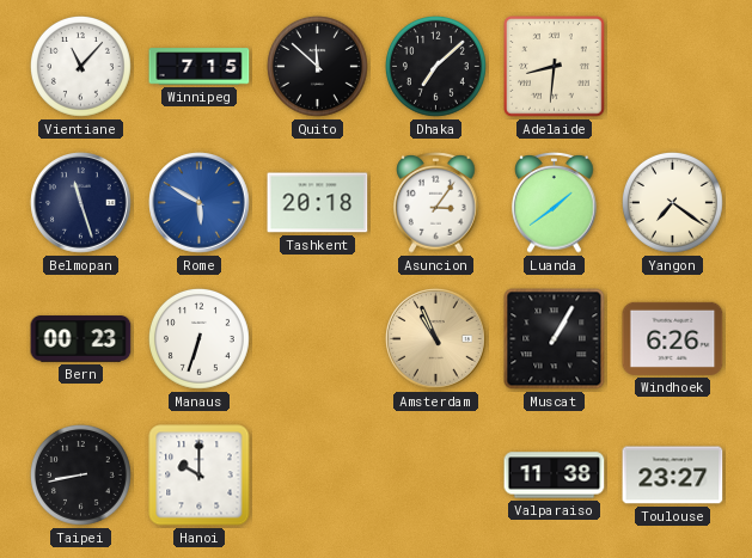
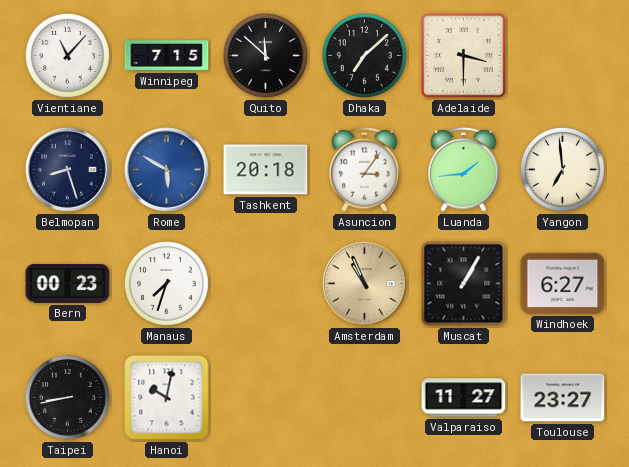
Adelaide: 8:31 -> 3:30 (464, 56)
Belmopan: 11:27 -> 8:27 (68, 170)
Luanda: 1:39 -> 1:44 (464, 170)
Yangon: 7:21 -> 6:59 (562, 169)
Manaus: 6:33 -> 7:33 (166, 283)
Windhoek: 6:26 -> 6:27 (563, 283)
Hanoi: 10:00 -> 10:02 (167, 398)
Valparaiso: 11:38 -> 11:27 (464, 398)
